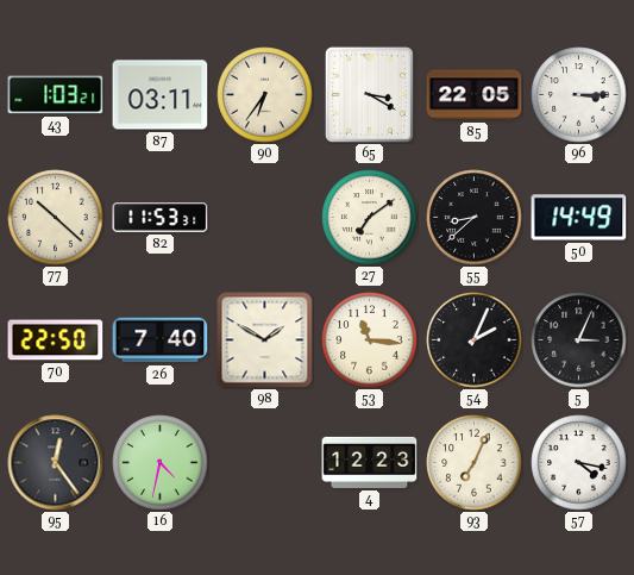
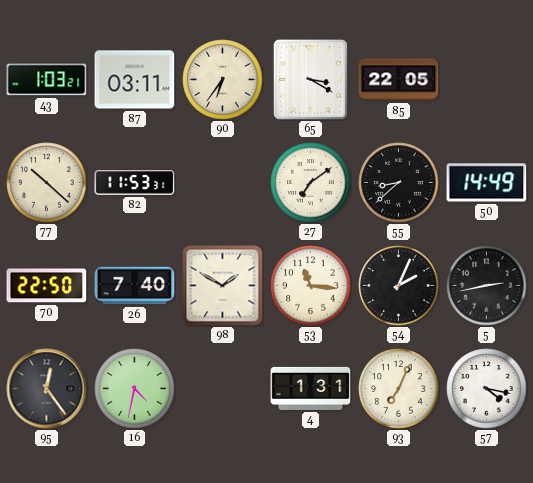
96: 3:15 -> none (579, 95)
5: 3:04 -> 2:43 (487, 286)
4: 12:23 -> 1:31 (311, 388)
